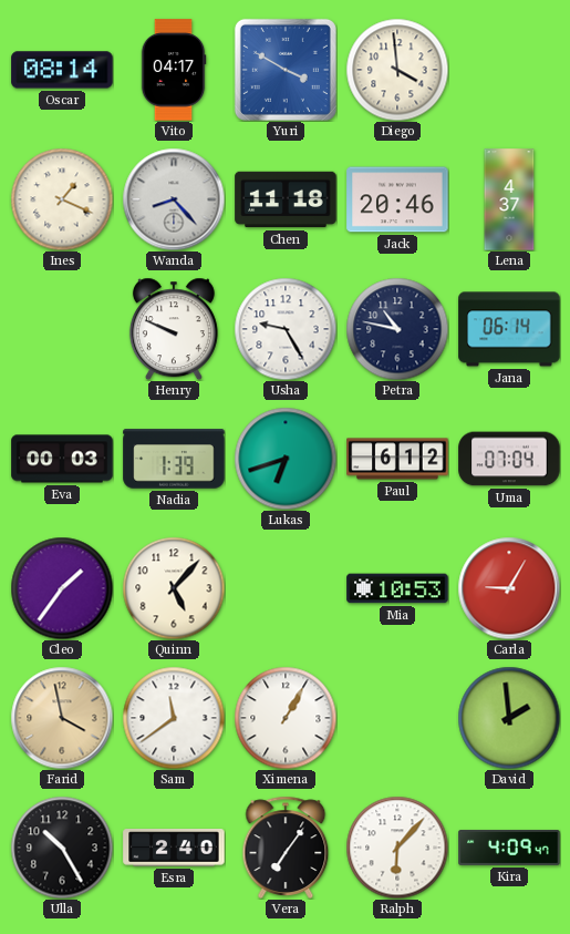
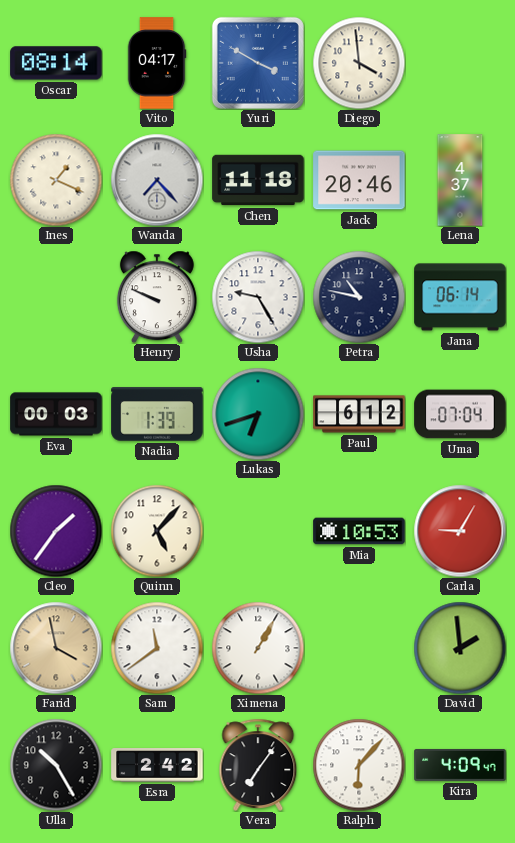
Wanda: 8:23 -> 7:23 (157, 180)
Esra: 2:40 -> 2:42 (157, 765)
